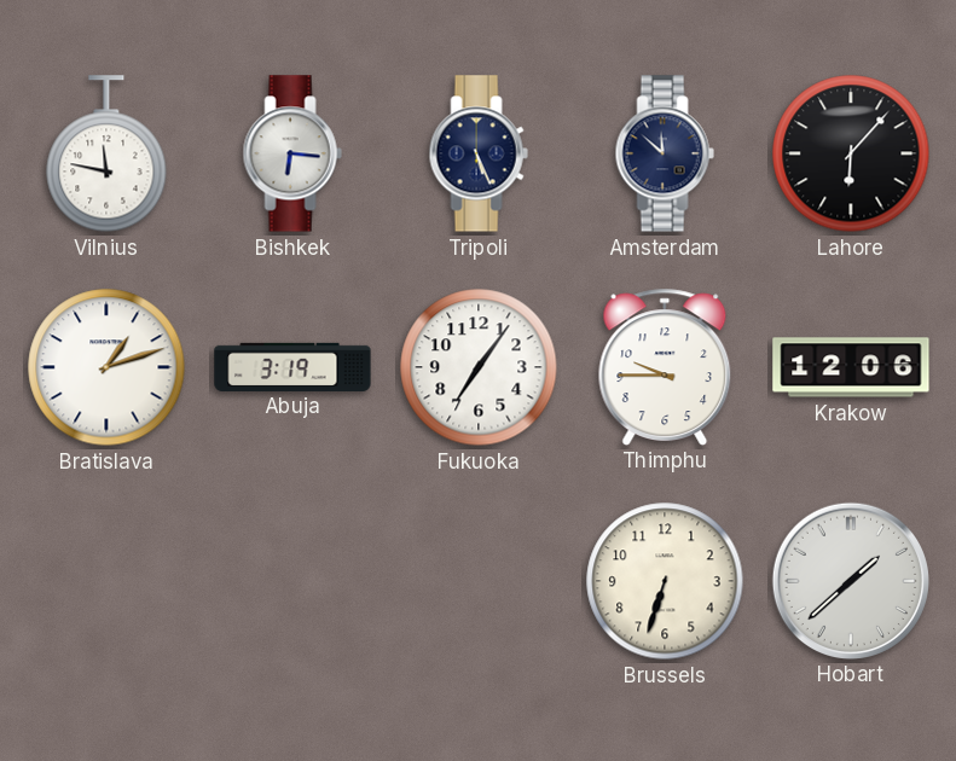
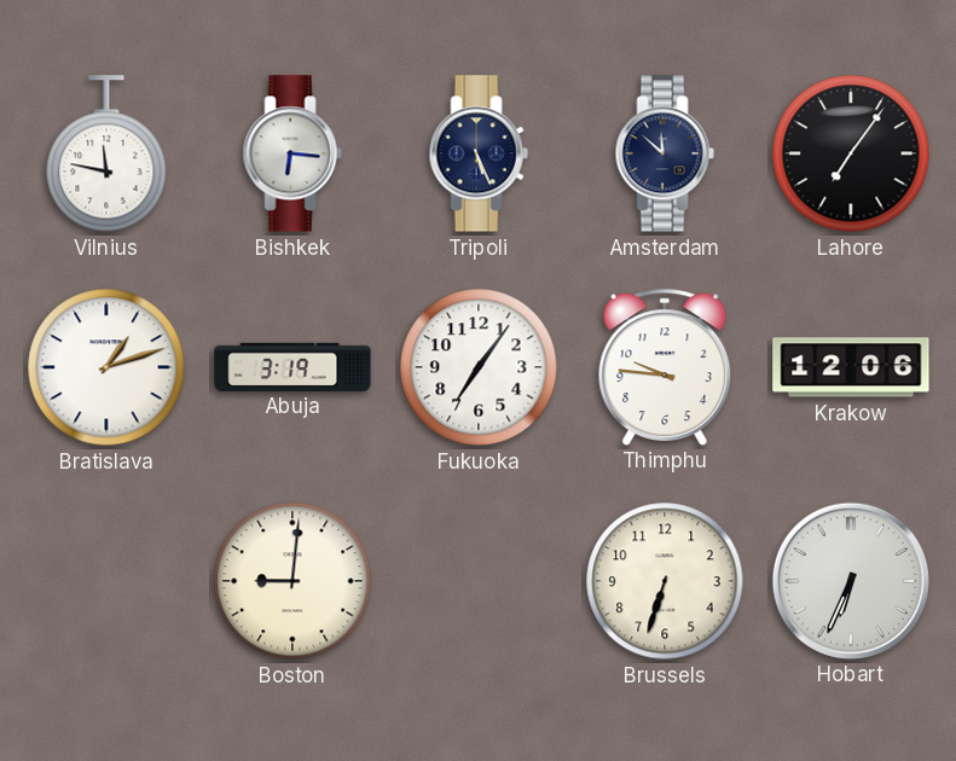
Lahore: 6:07 -> 7:06 (851, 153)
Thimphu: 9:45 -> 9:46 (665, 366)
Boston: none -> 9:01 (292, 581)
Hobart: 1:38 -> 6:34 (850, 580)
